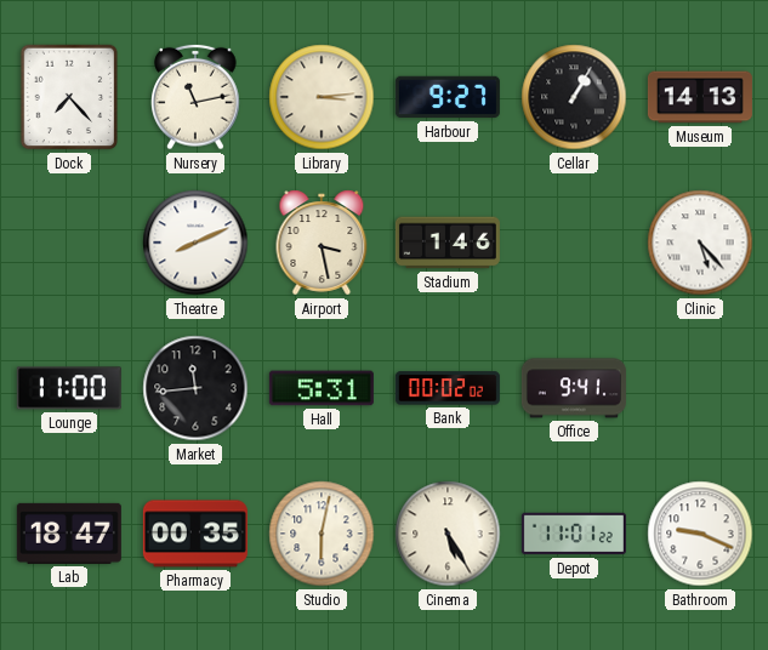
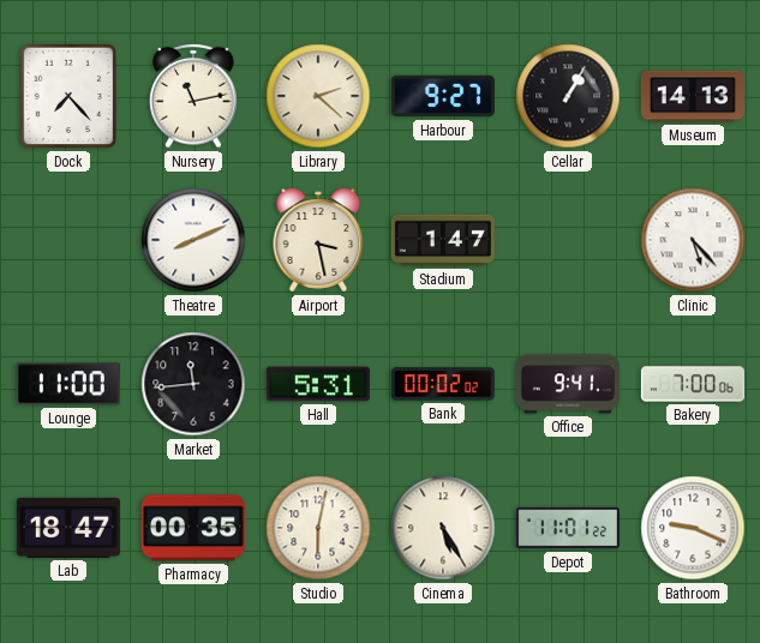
Library: 3:14 -> 2:22 (318, 96)
Stadium: 1:46 -> 1:47 (443, 240)
Bakery: none -> 7:00 (693, 384)
